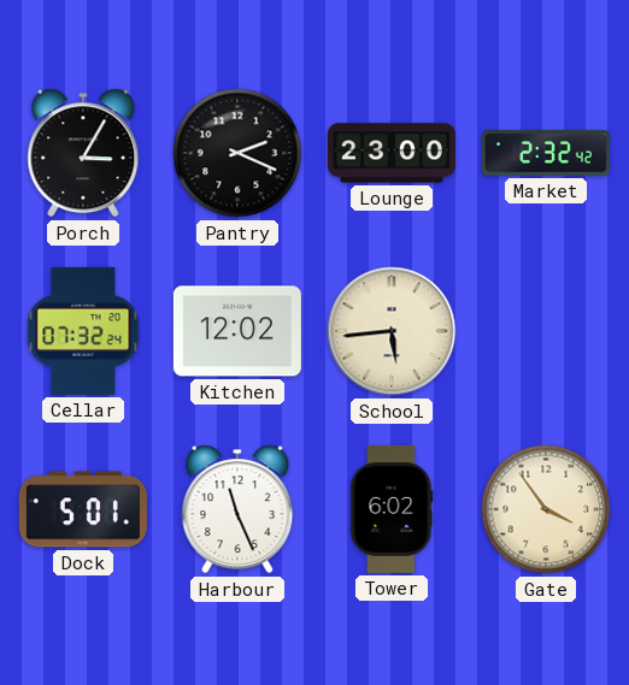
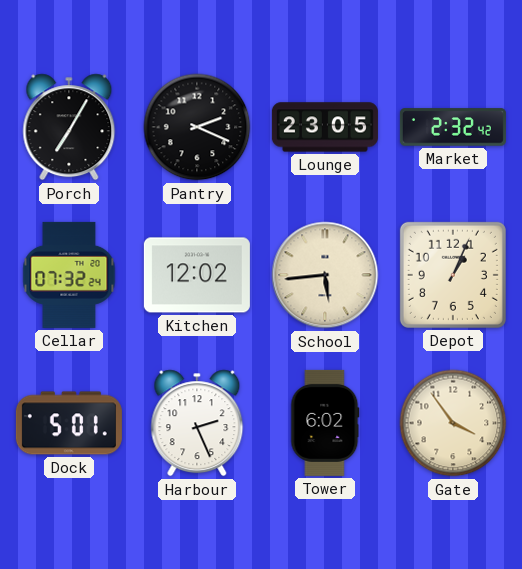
Porch: 3:05 -> 7:05 (69, 127)
Lounge: 23:00 -> 23:05 (325, 127)
Depot: none -> 1:04 (453, 275)
Harbour: 11:26 -> 2:26 (197, 423)
